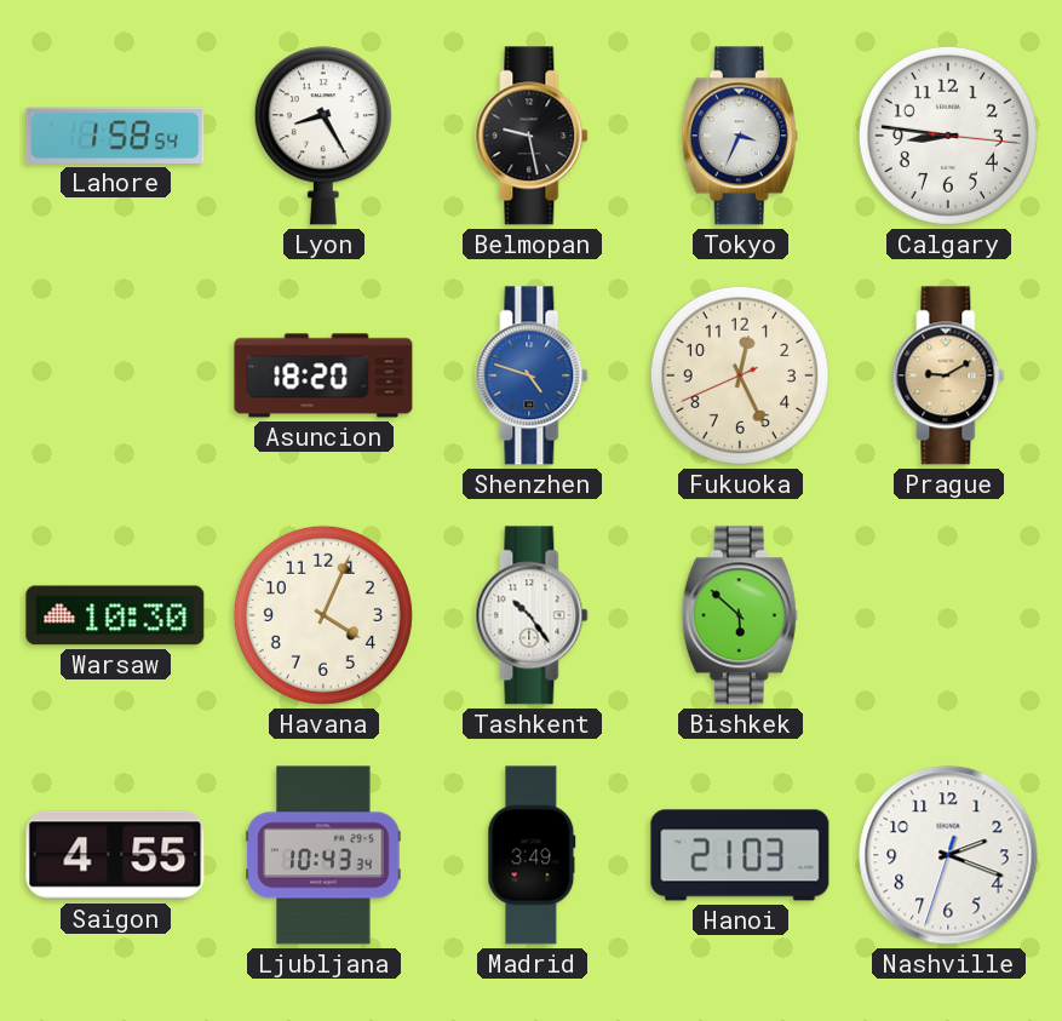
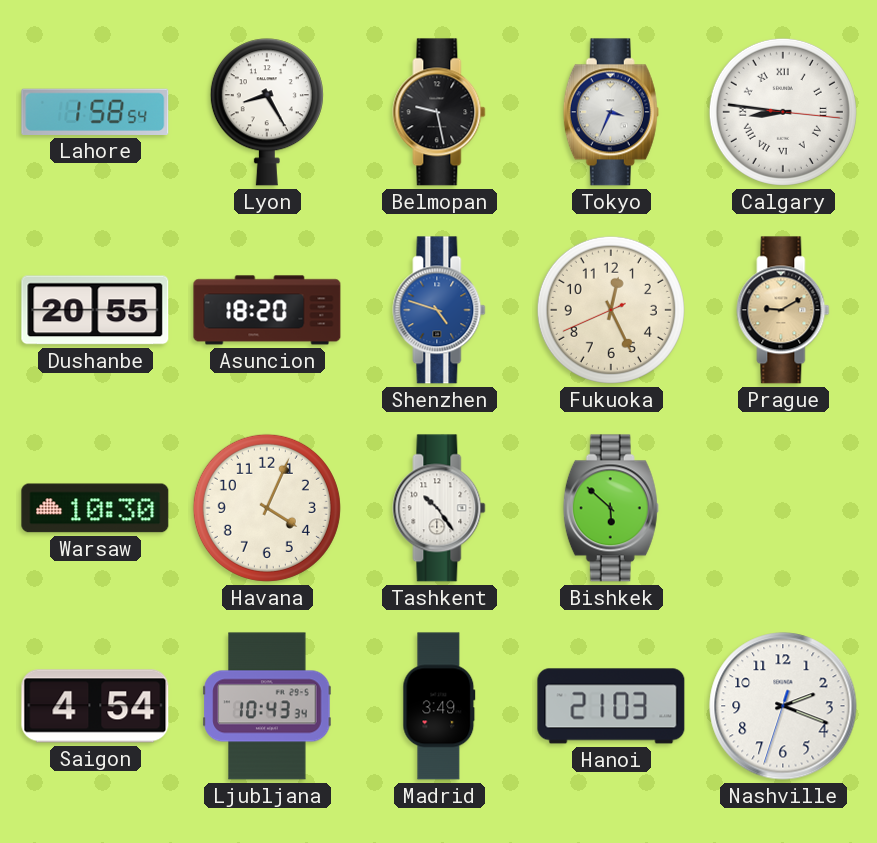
Calgary numerals: Arabic -> Roman (783, 112)
Dushanbe: none -> 20:55 (95, 310)
Saigon: 4:55 -> 4:54 (95, 706)
